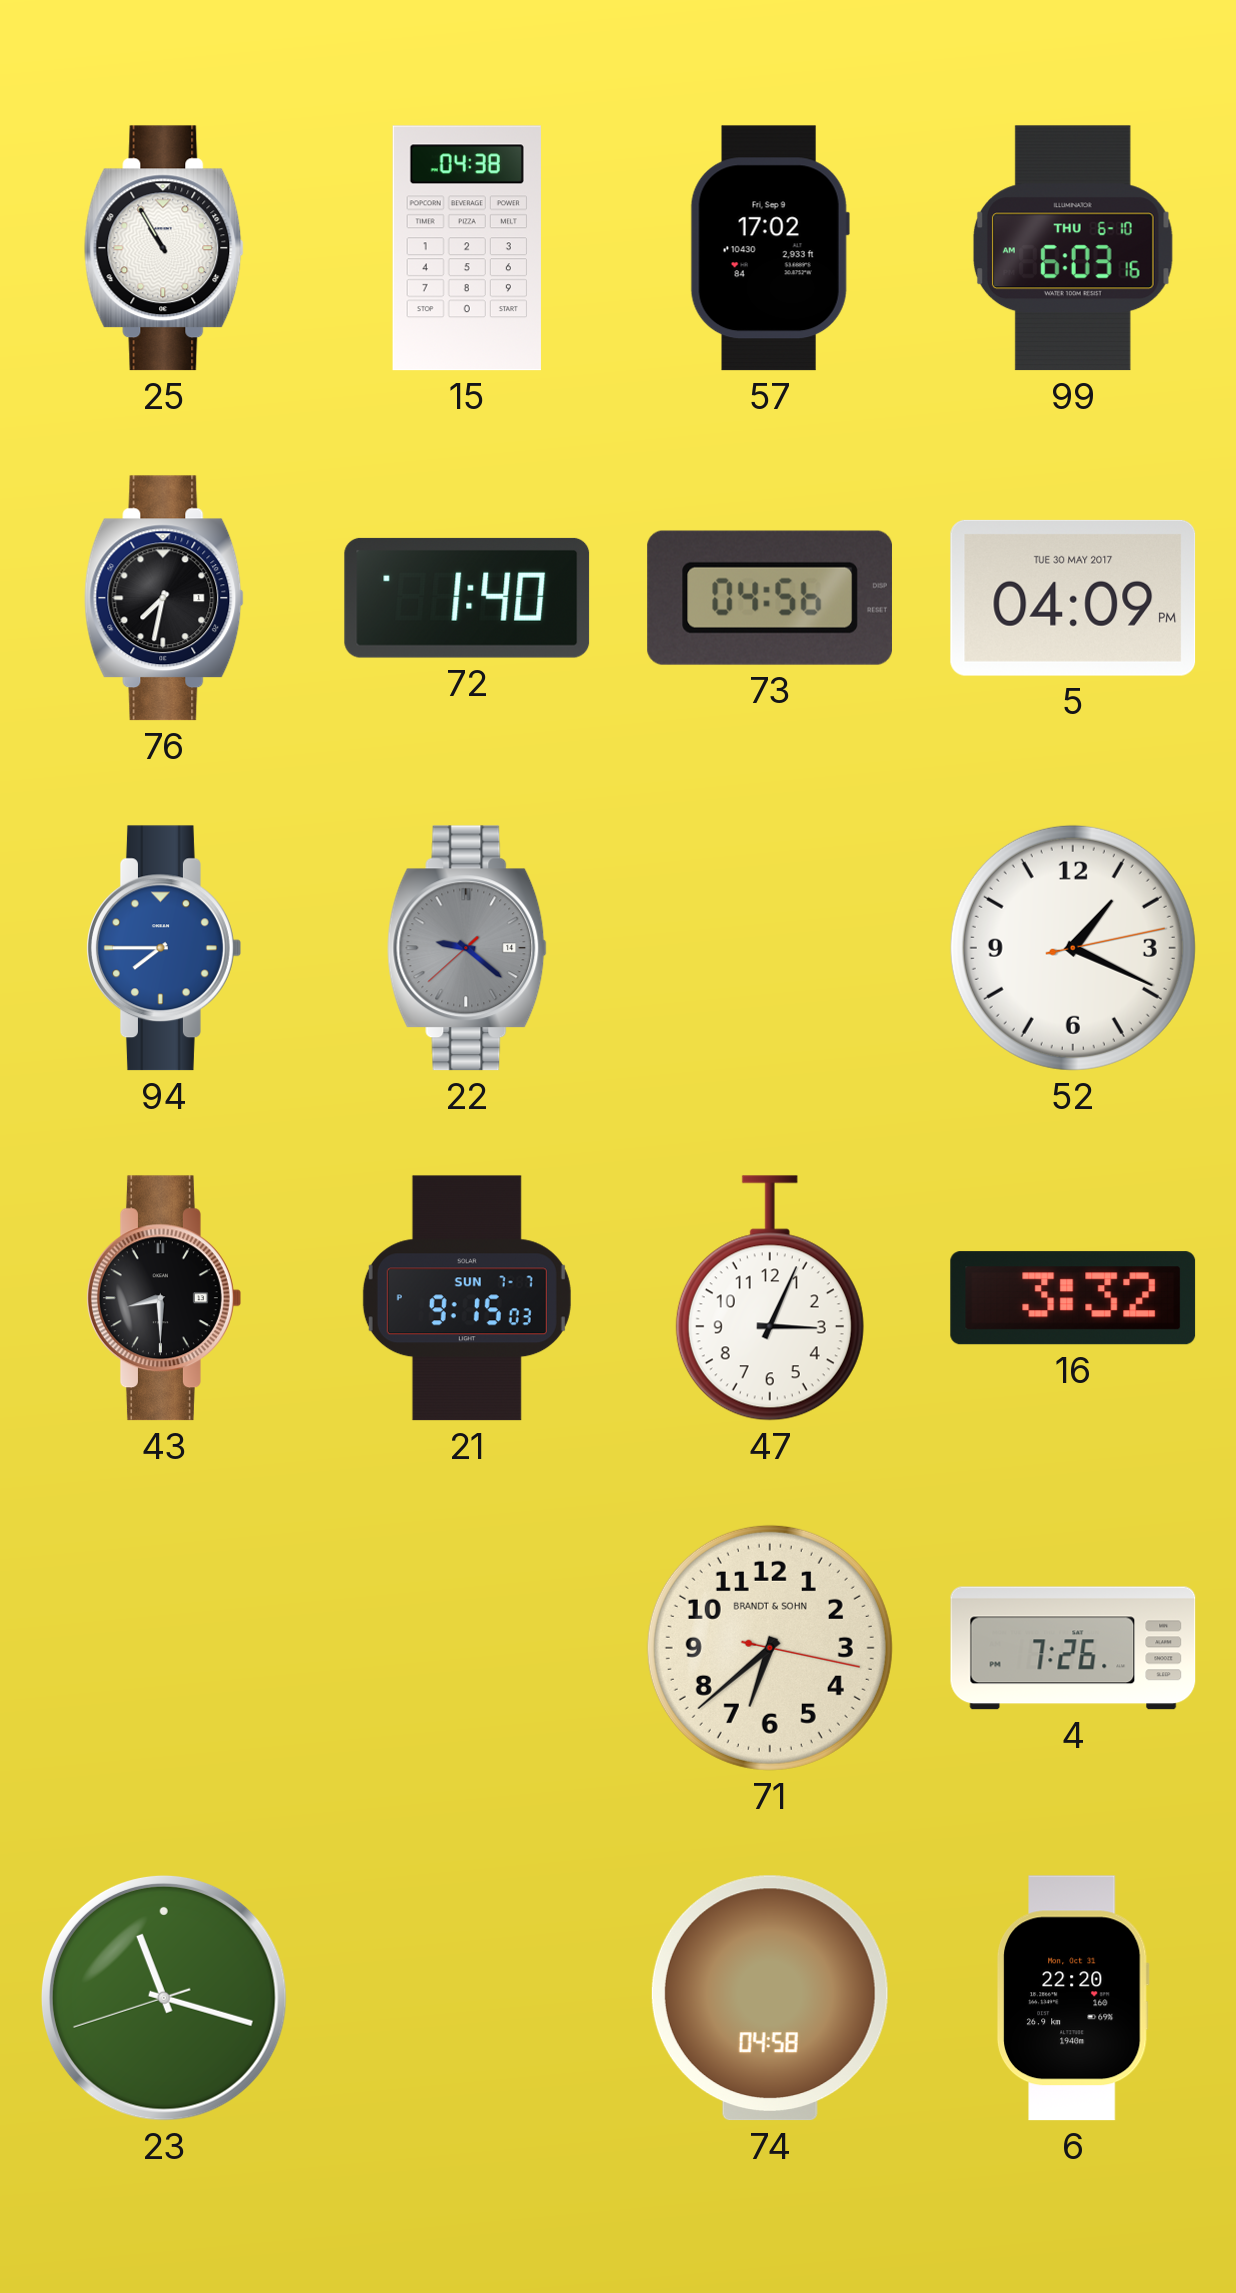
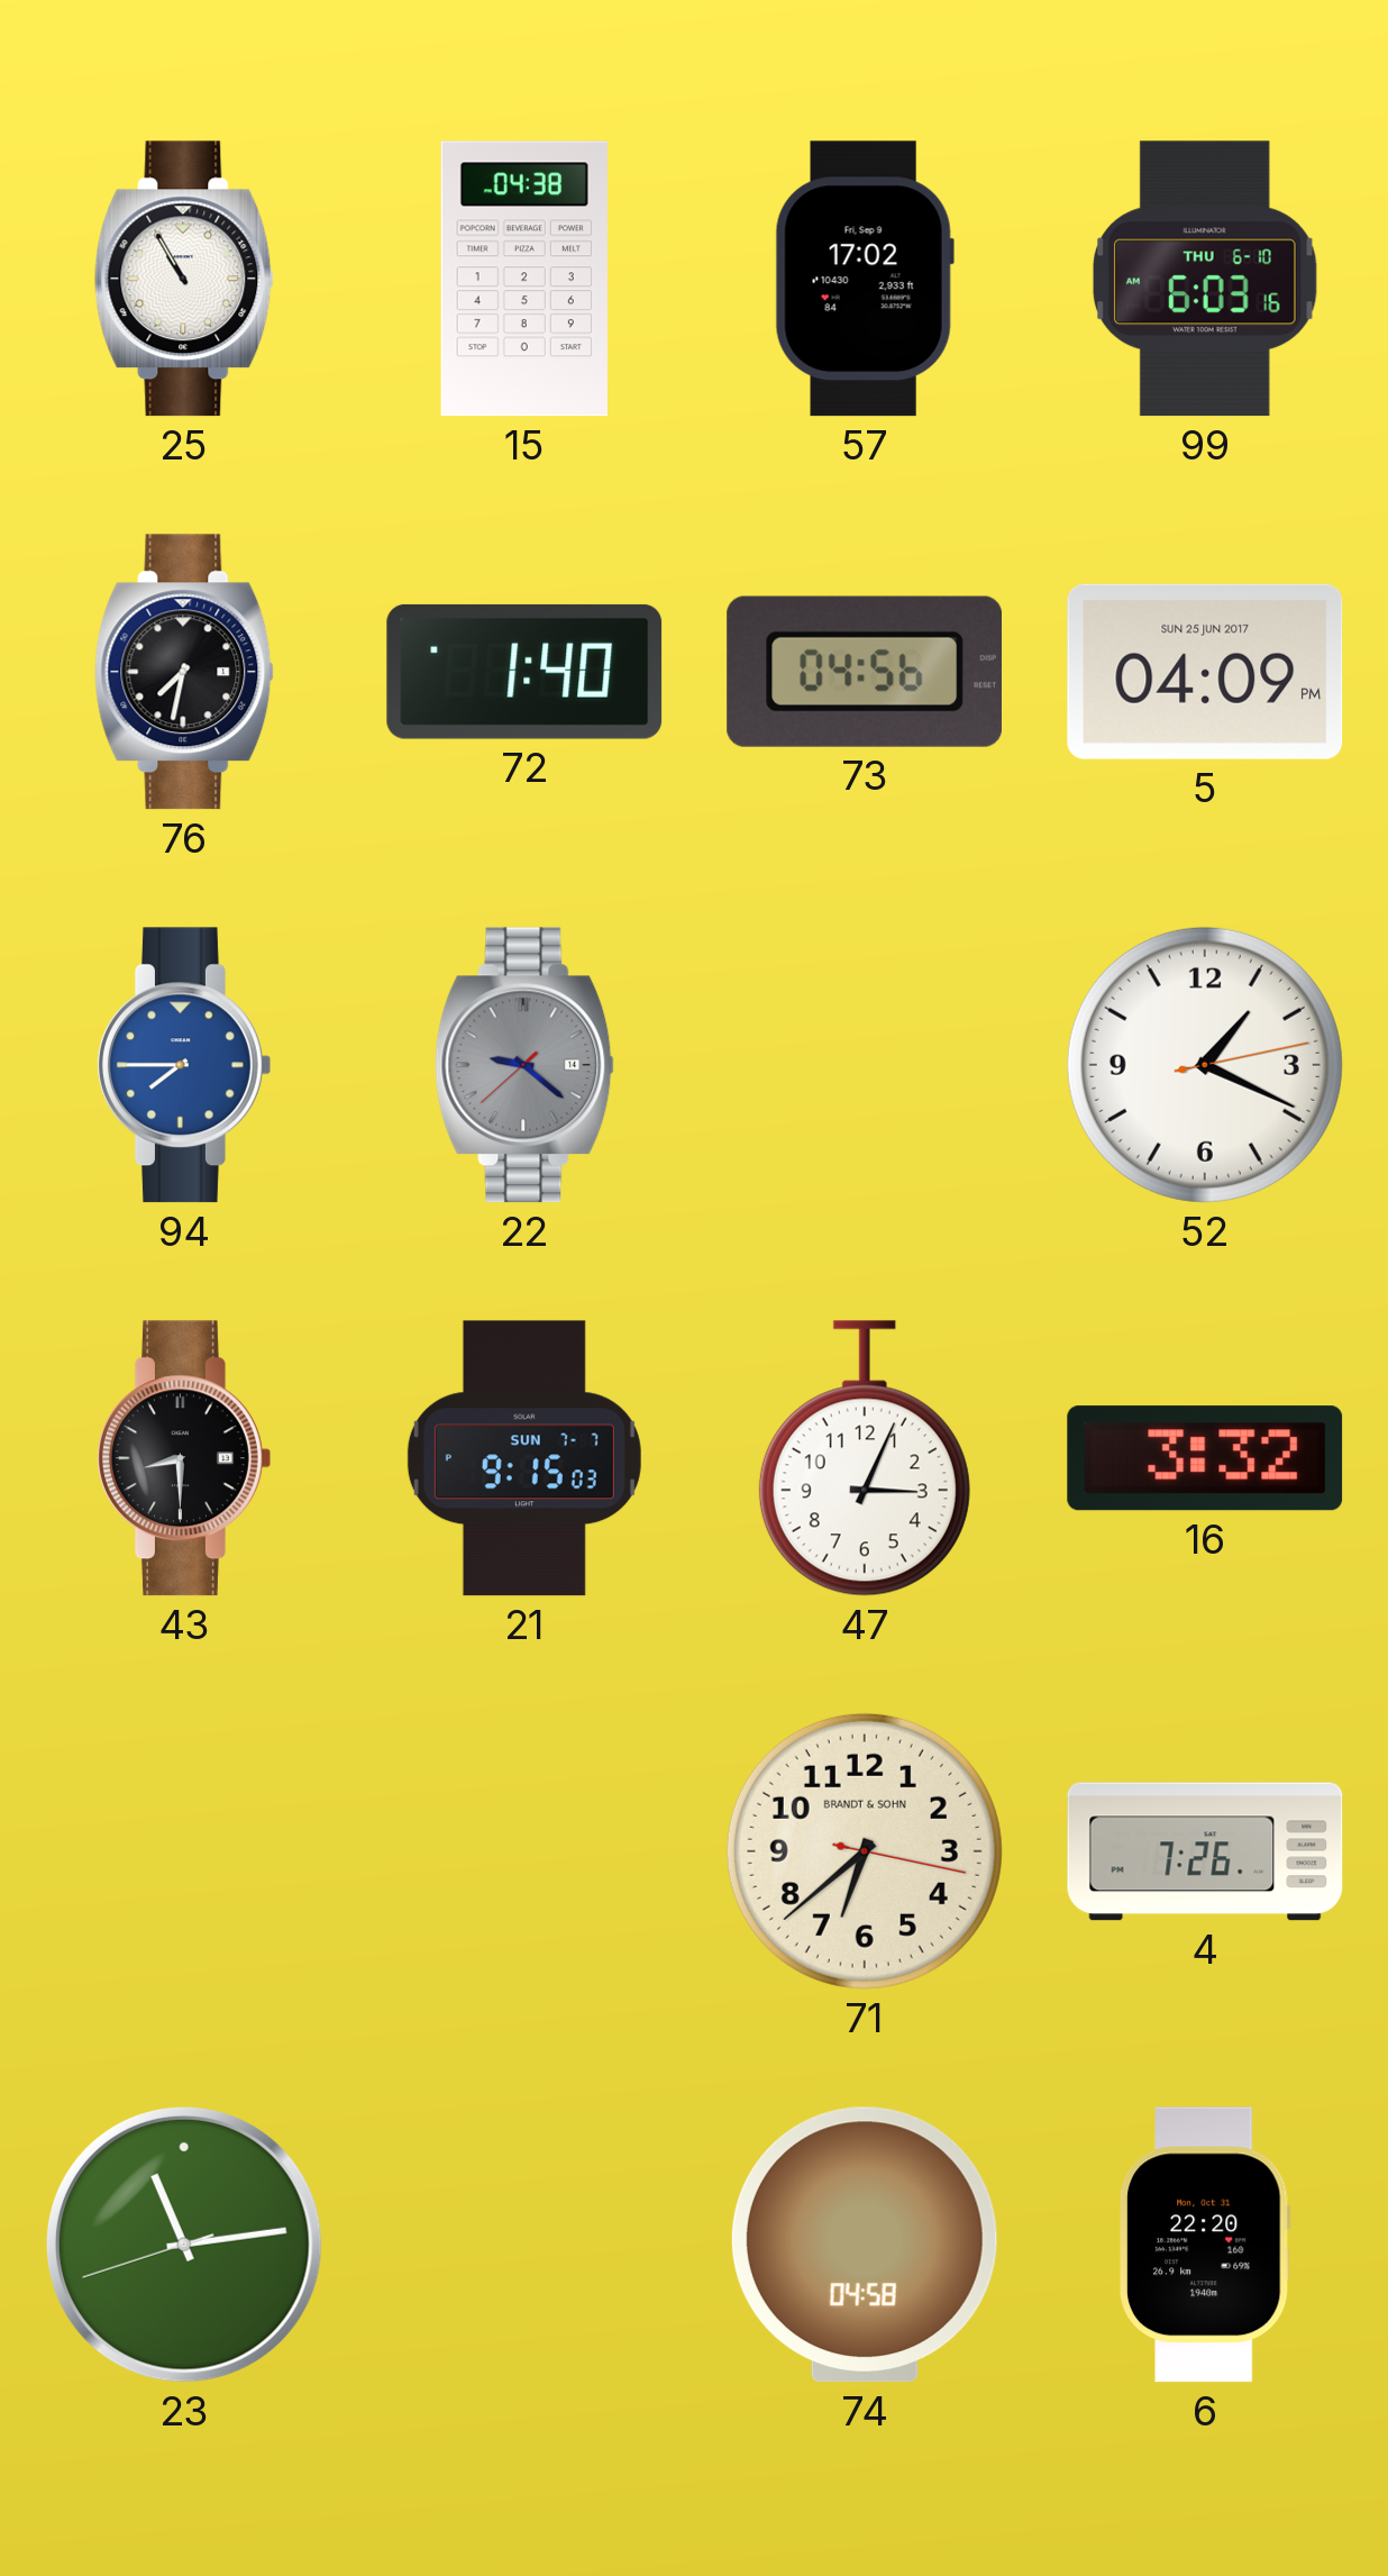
5 date: TUE 30 MAY 2017 -> SUN 25 JUN 2017 (1205, 672)
23: 11:17 -> 11:13 (184, 2245)
